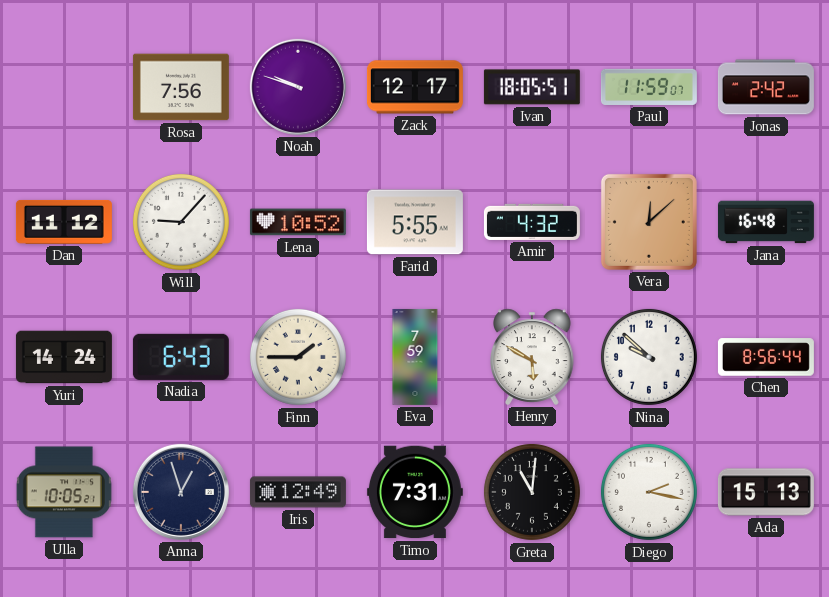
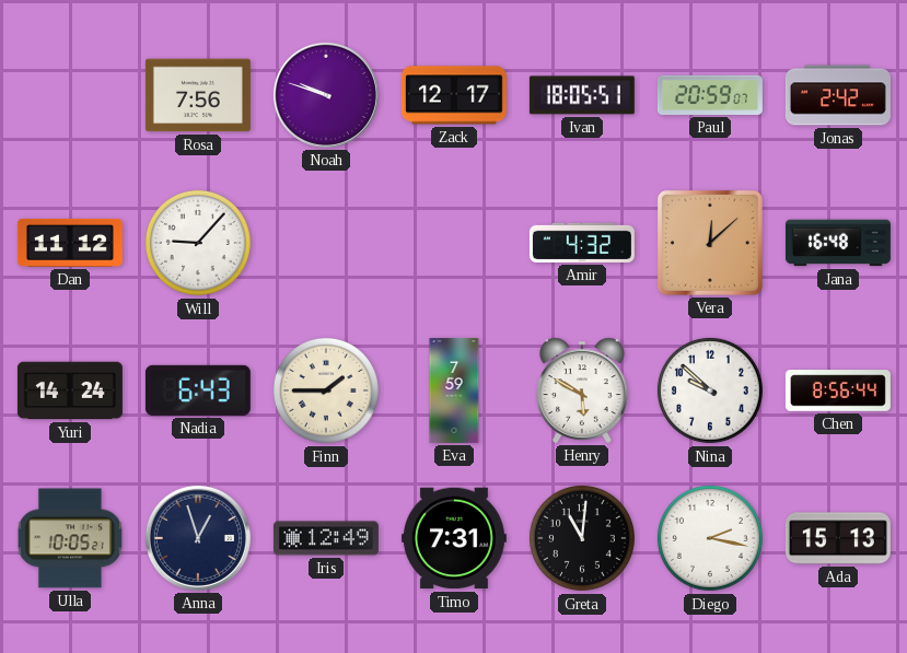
Paul: 11:59 -> 20:59 (710, 95)
Lena: 10:52 -> none (298, 222)
Farid: 5:55 -> none (415, 222)
